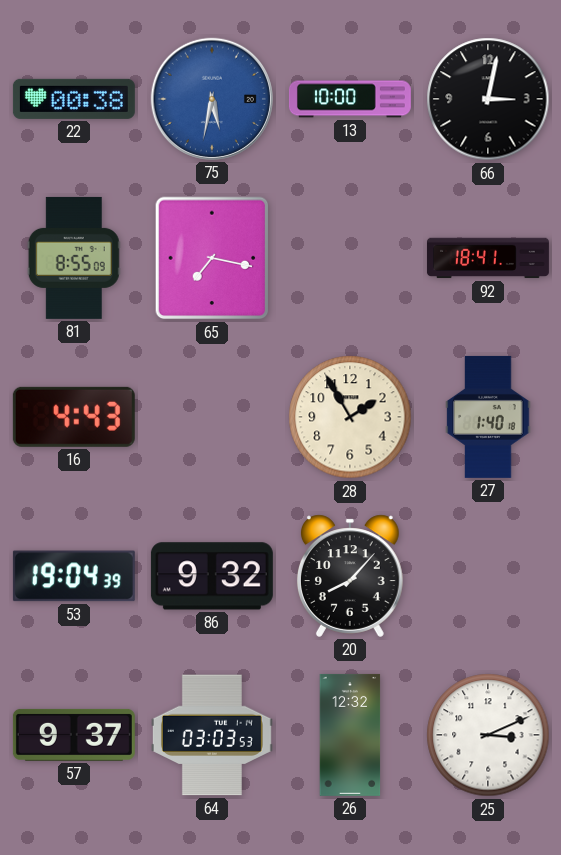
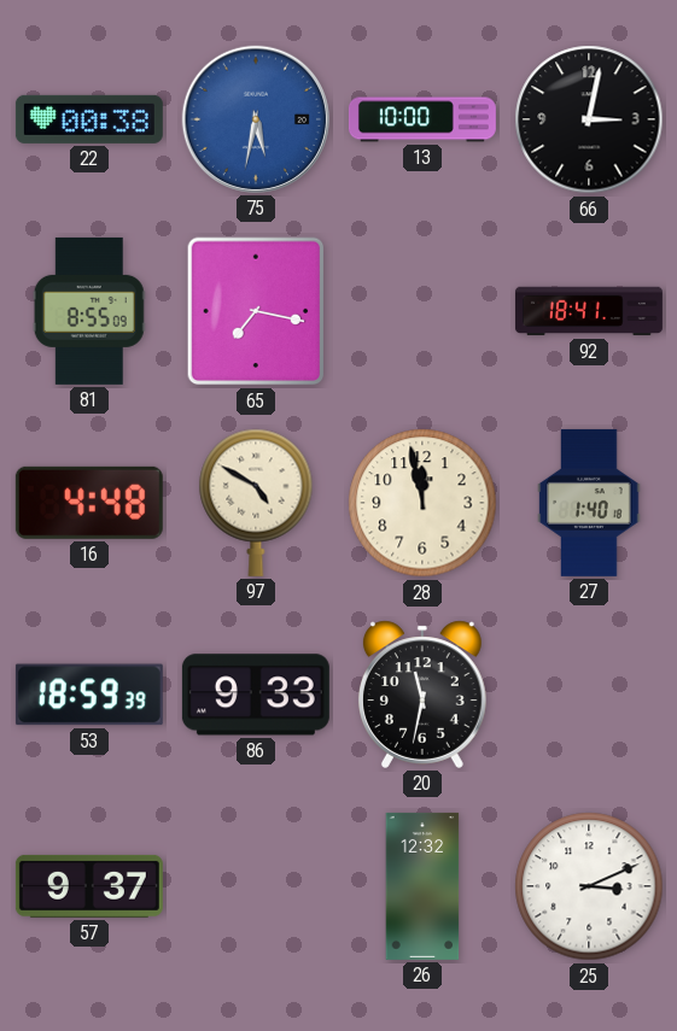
16: 4:43 -> 4:48 (89, 503)
97: none -> 4:50 (256, 503)
28: 1:55 -> 11:58 (422, 503)
53: 19:04 -> 18:59 (89, 695)
86: 9:32 -> 9:33 (256, 695)
20: 8:07 -> 11:32 (422, 695)
64: 03:03 -> none (212, 735)
